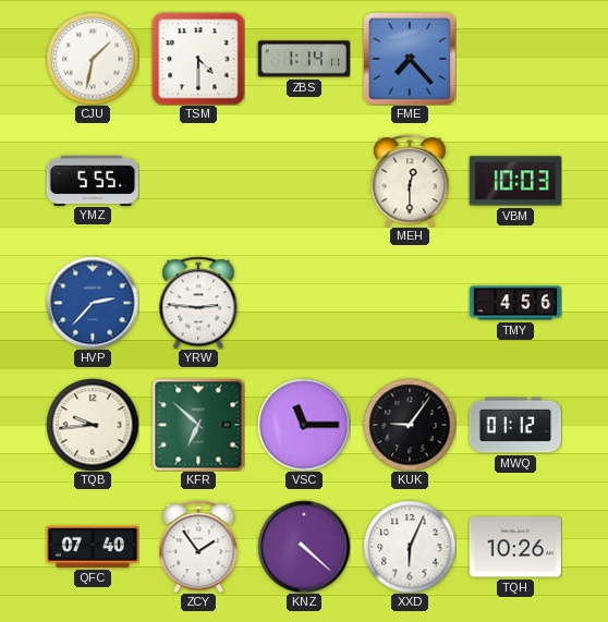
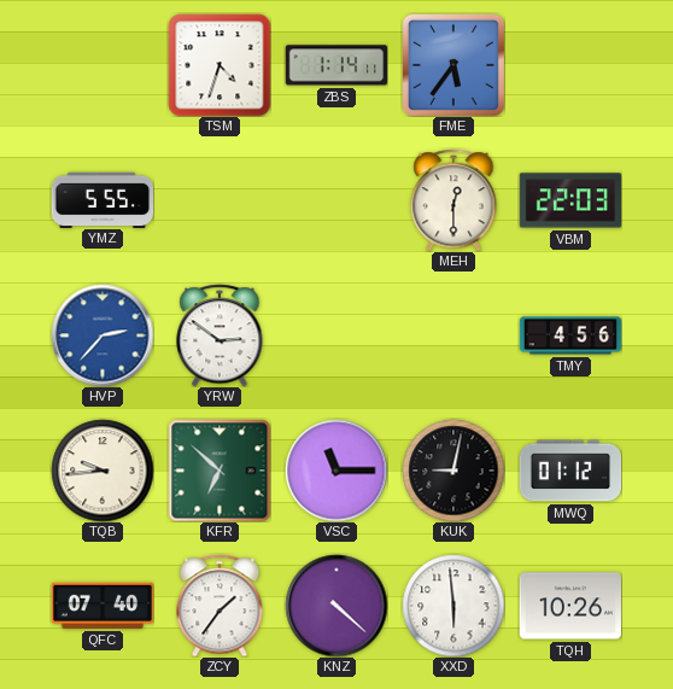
CJU: 1:32 -> none (93, 59)
TSM: 4:30 -> 4:33 (220, 65)
FME: 7:23 -> 5:36 (453, 65)
VBM: 10:03 -> 22:03 (570, 200)
YRW: 2:46 -> 2:51 (220, 335)
KUK: 9:06 -> 9:02 (453, 471)
ZCY: 1:54 -> 1:36 (220, 606)
XXD: 6:04 -> 5:59 (453, 606)
